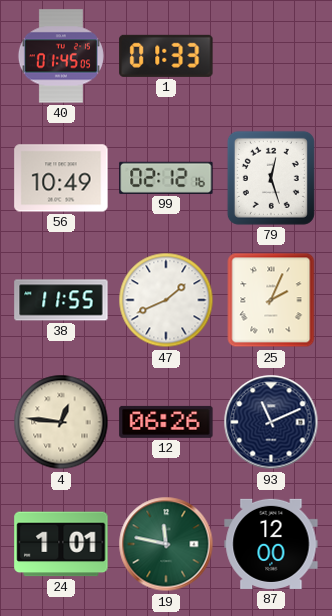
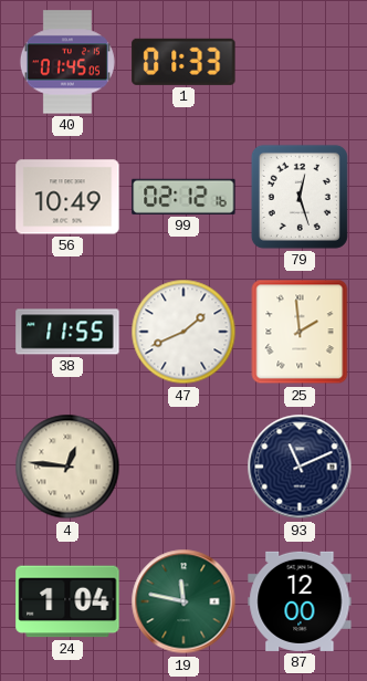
25: 2:04 -> 1:59 (300, 332)
12: 06:26 -> none (166, 422)
24: 1:01 -> 1:04 (67, 601)
